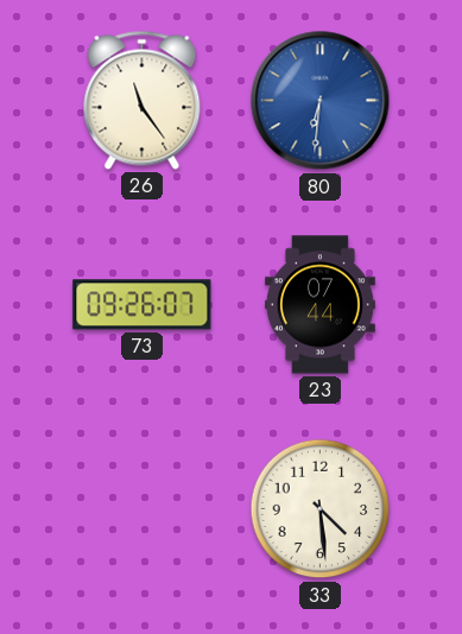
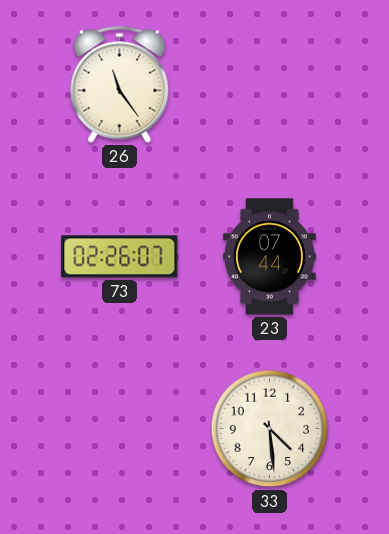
80: 6:31 -> none (321, 101)
73: 09:26 -> 02:26 (120, 257)
